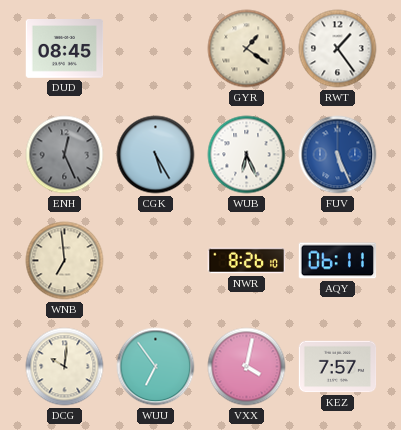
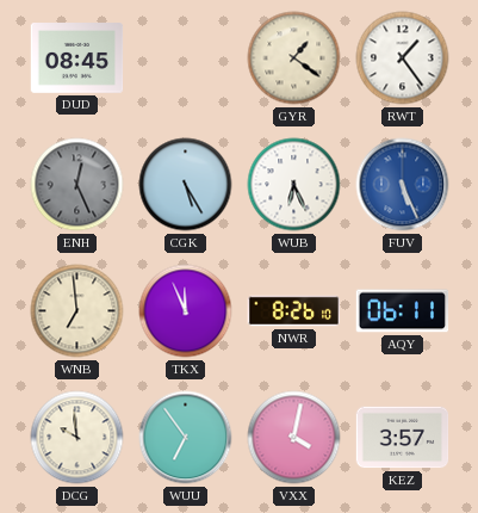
TKX: none -> 11:56 (186, 311)
DCG: 10:01 -> 9:59 (77, 438)
KEZ: 7:57 -> 3:57 (403, 438)
